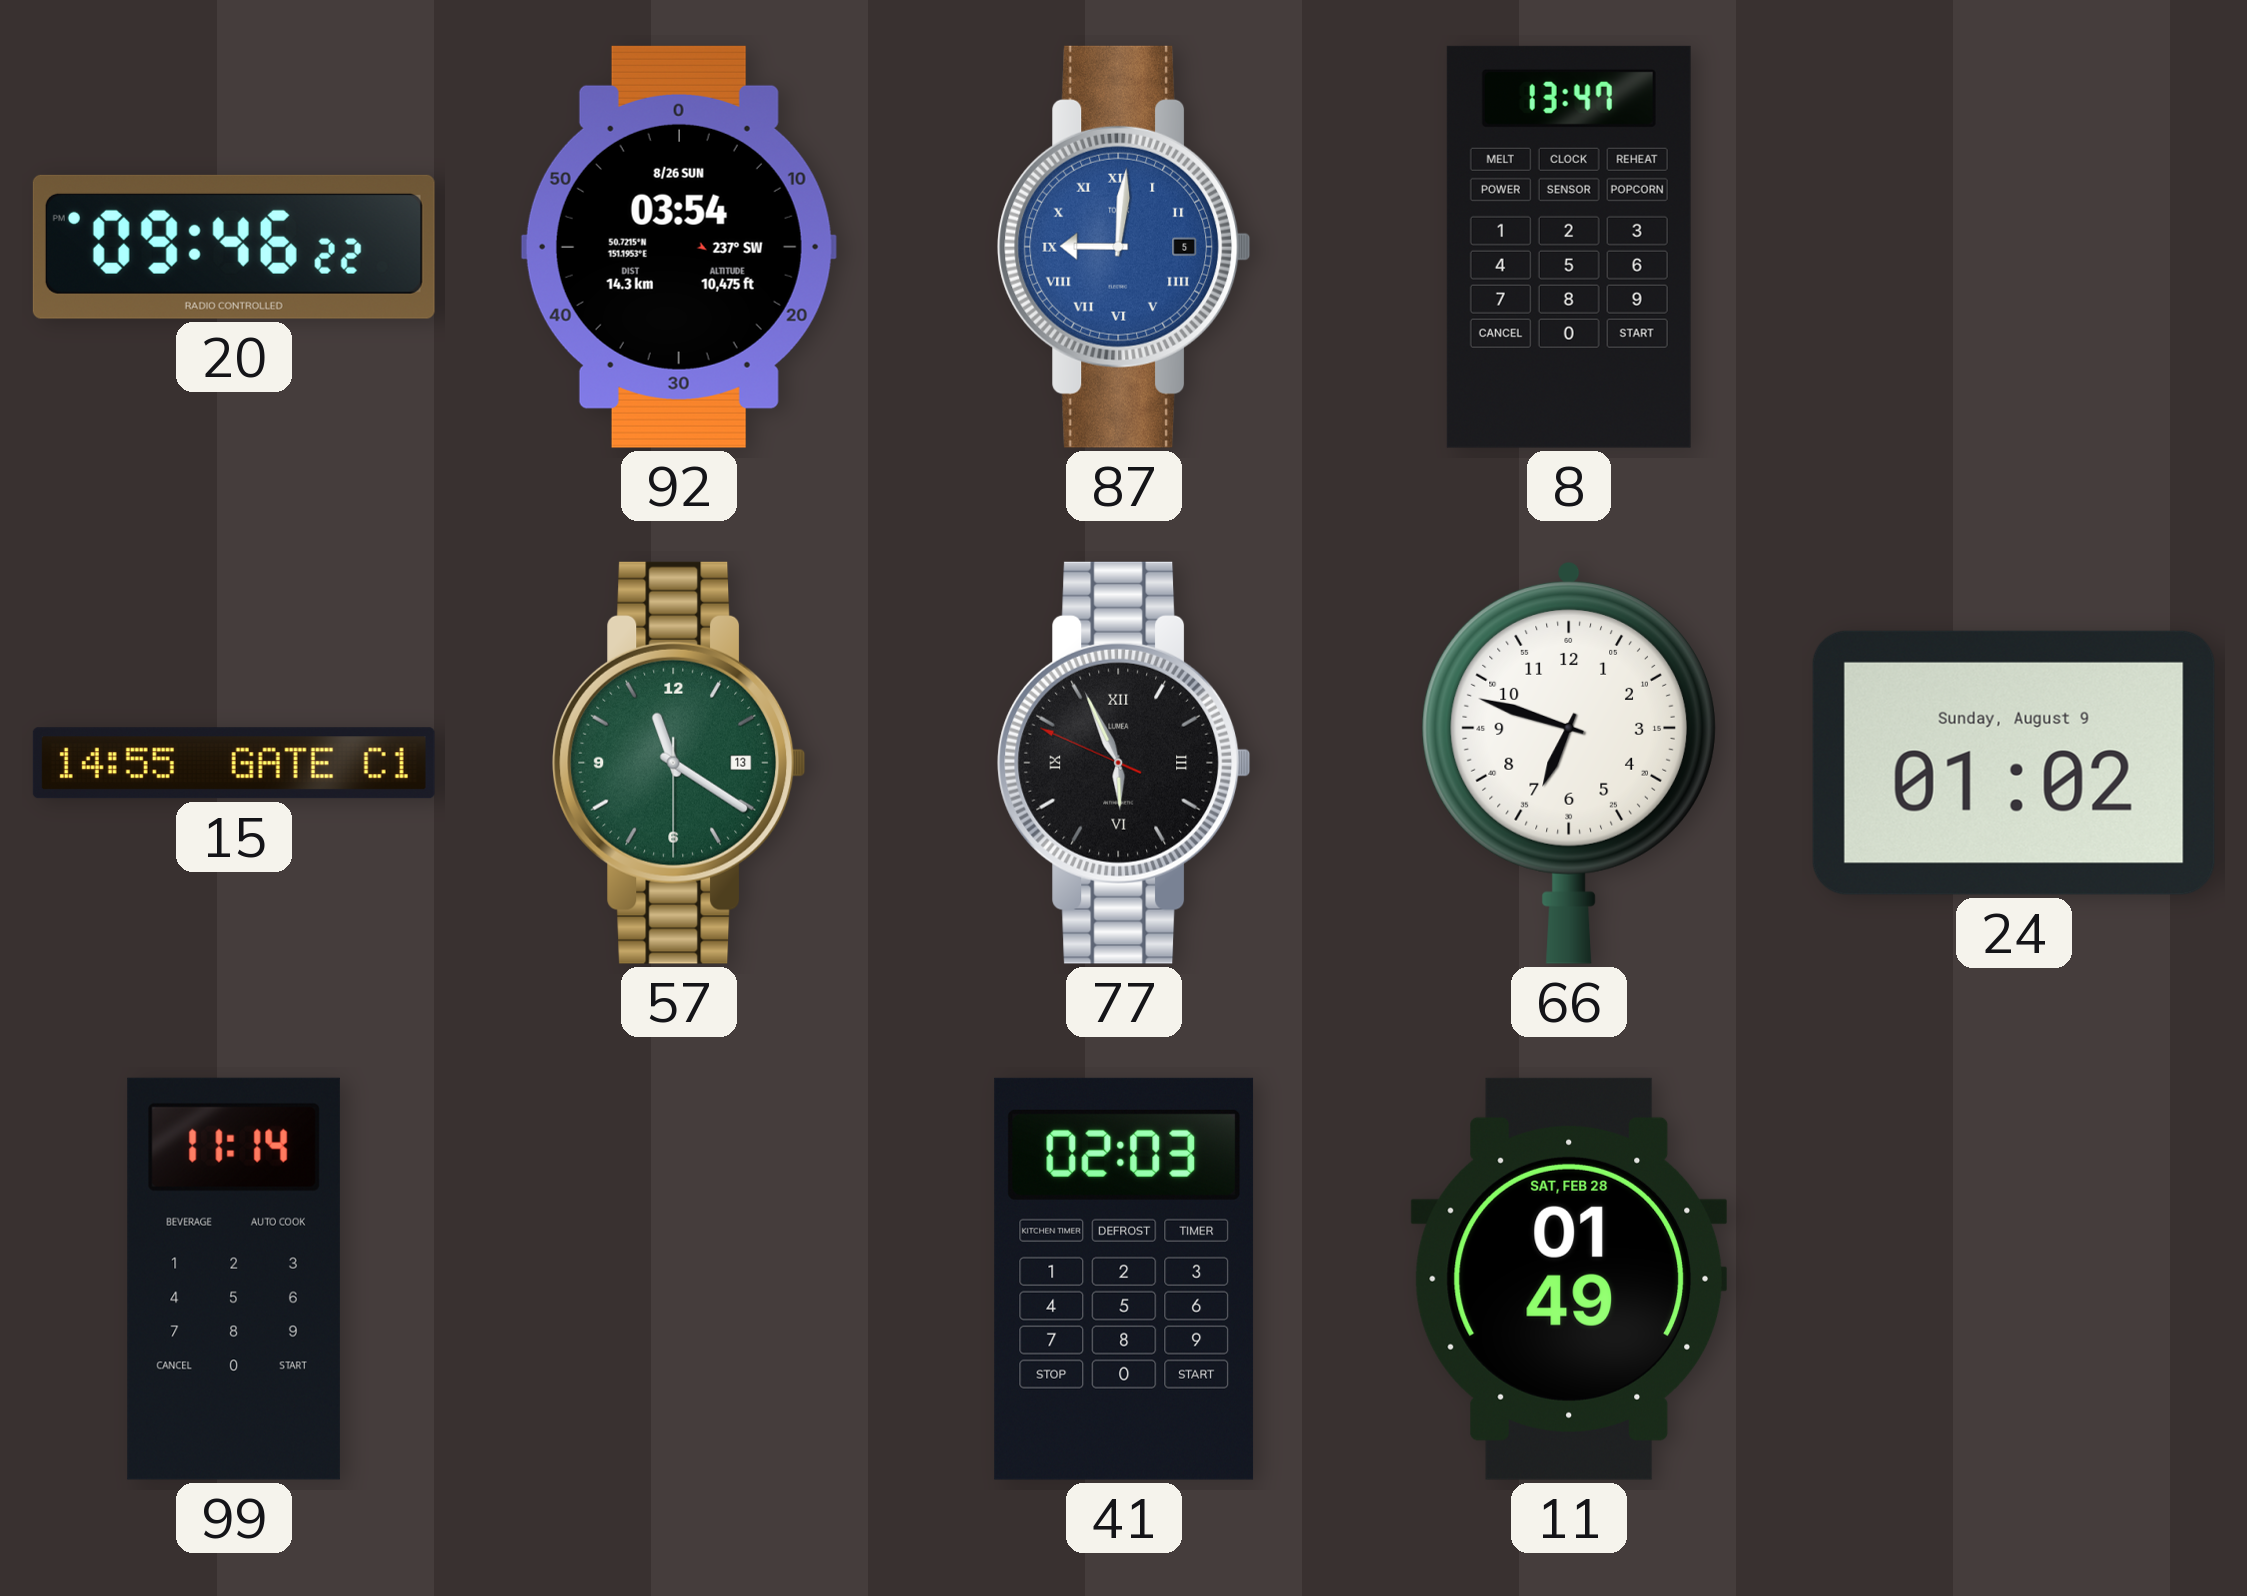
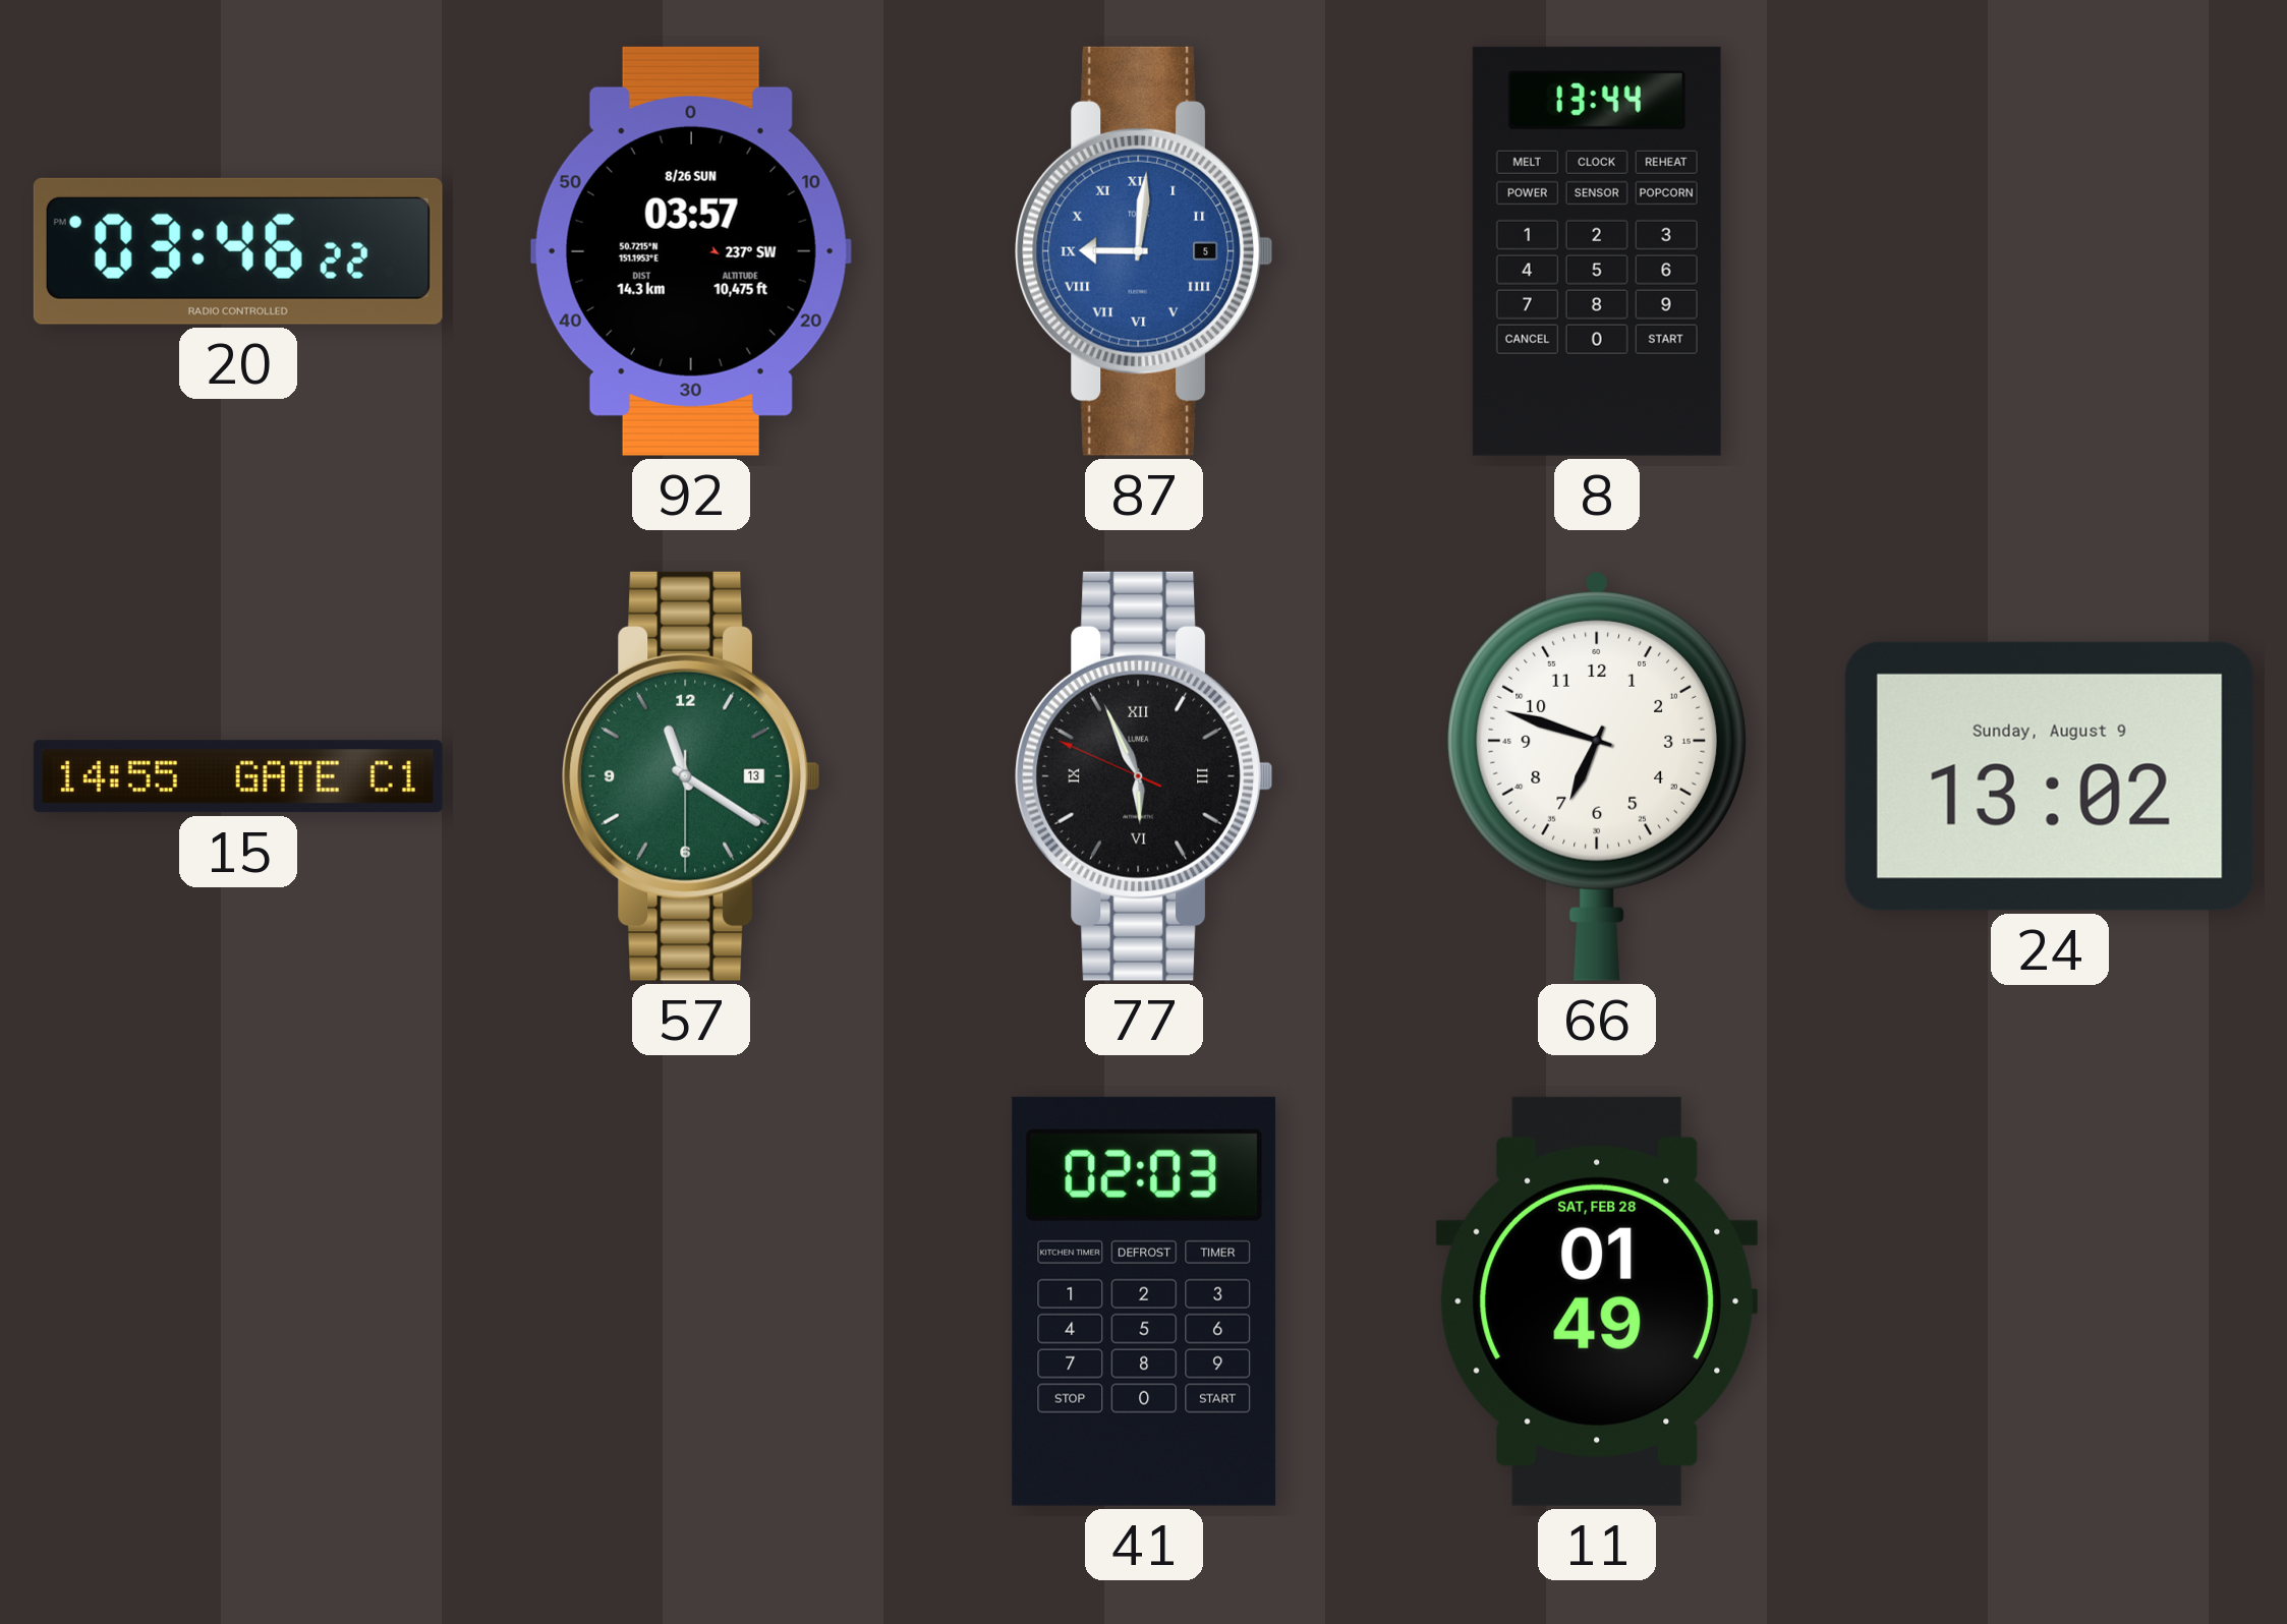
20: 09:46 -> 03:46 (238, 251)
92: 03:54 -> 03:57 (691, 251)
8: 13:47 -> 13:44 (1597, 251)
24: 01:02 -> 13:02 (2050, 776)
99: 11:14 -> none (234, 1279)
